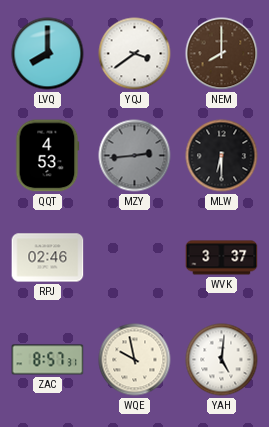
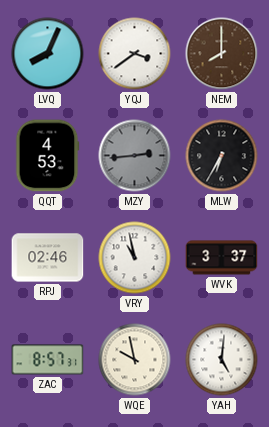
LVQ: 8:00 -> 8:04 (48, 54)
MLW: 6:30 -> 6:35 (222, 156)
VRY: none -> 10:58 (135, 258)
